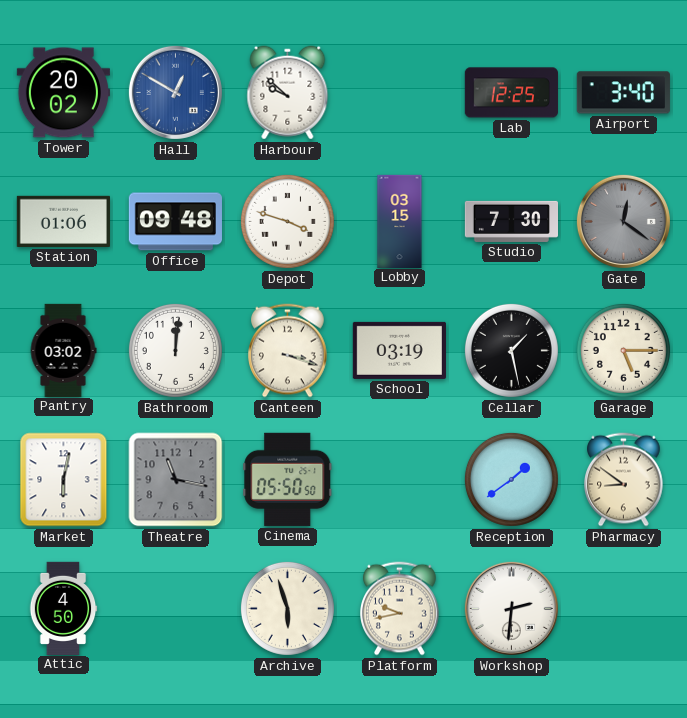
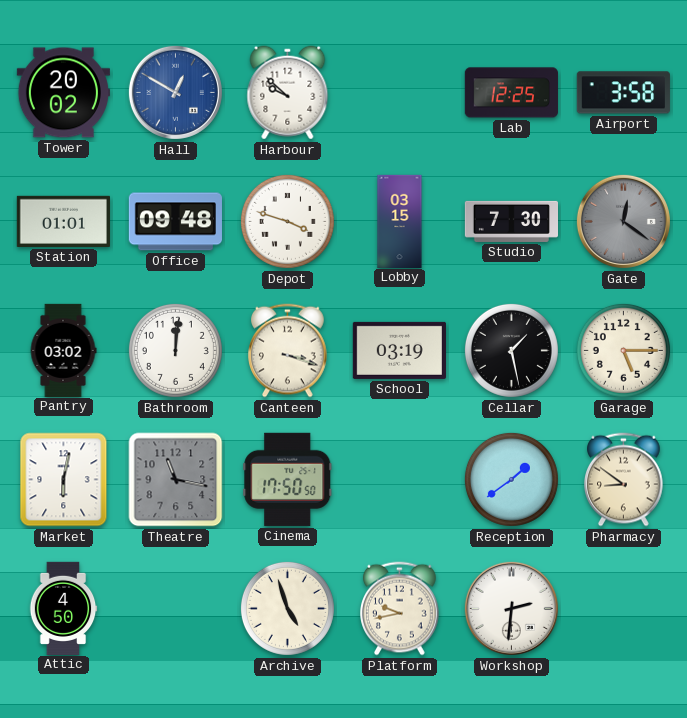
Airport: 3:40 -> 3:58 (623, 93)
Station: 01:06 -> 01:01 (63, 221)
Cinema: 05:50 -> 17:50 (288, 479)
Archive: 5:57 -> 4:57 (287, 608)
